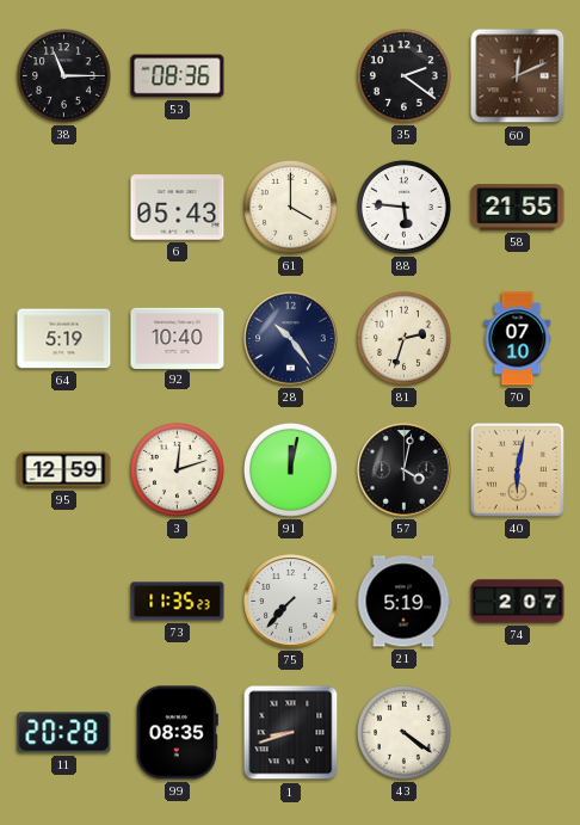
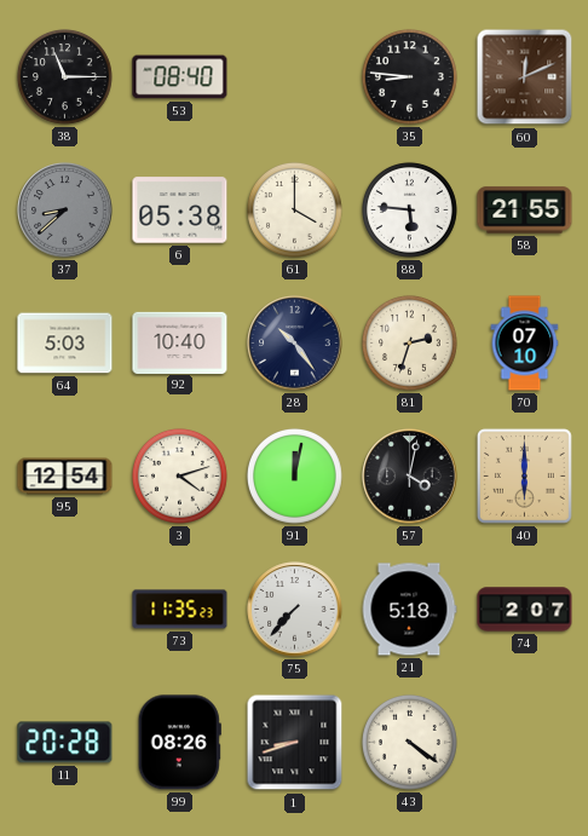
53: 08:36 -> 08:40 (180, 77)
35: 2:21 -> 8:46 (409, 76)
37: none -> 8:38 (65, 211)
6: 05:43 -> 05:38 (180, 211)
64: 5:19 -> 5:03 (65, 344)
95: 12:59 -> 12:54 (65, 477)
3: 12:12 -> 4:12 (179, 475)
40: 6:02 -> 6:00 (524, 475)
21: 5:19 -> 5:18 (409, 610)
99: 08:35 -> 08:26 (179, 743)
